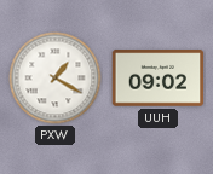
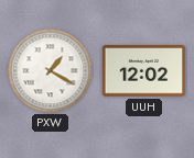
UUH: 09:02 -> 12:02 (144, 71)
